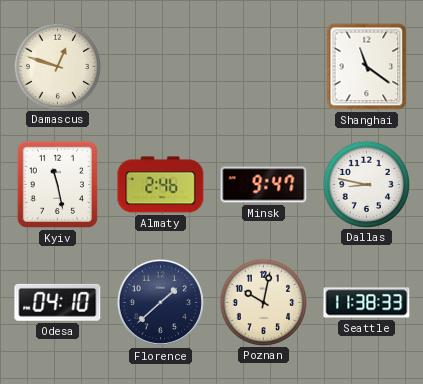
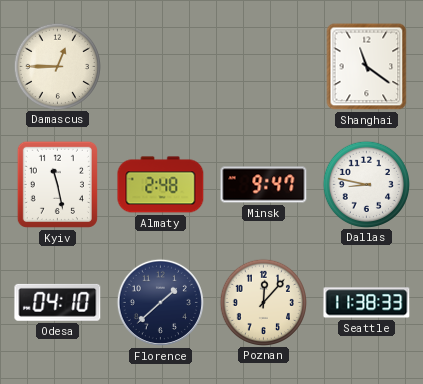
Damascus: 12:48 -> 12:45 (57, 66)
Almaty: 2:46 -> 2:48 (161, 185)
Poznan: 10:02 -> 12:07 (263, 302)
